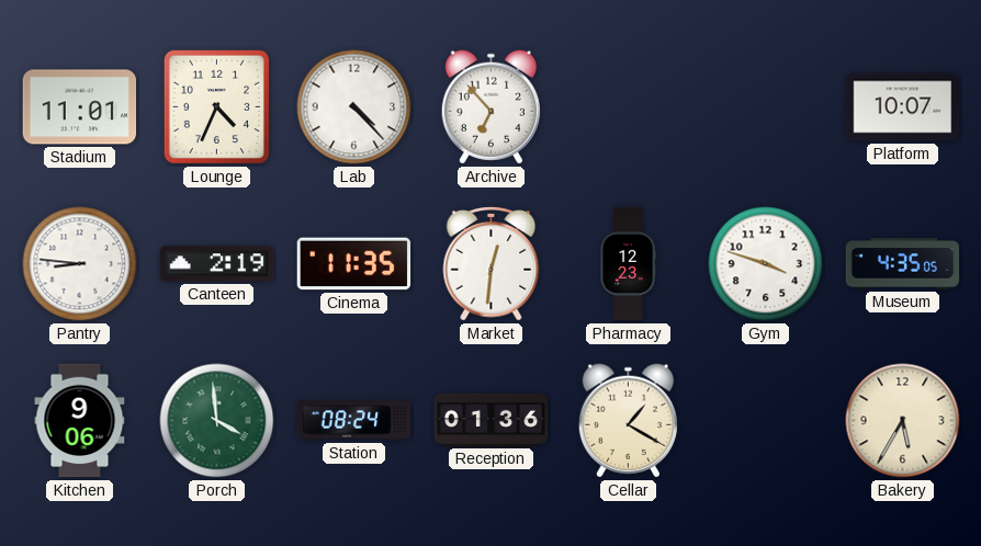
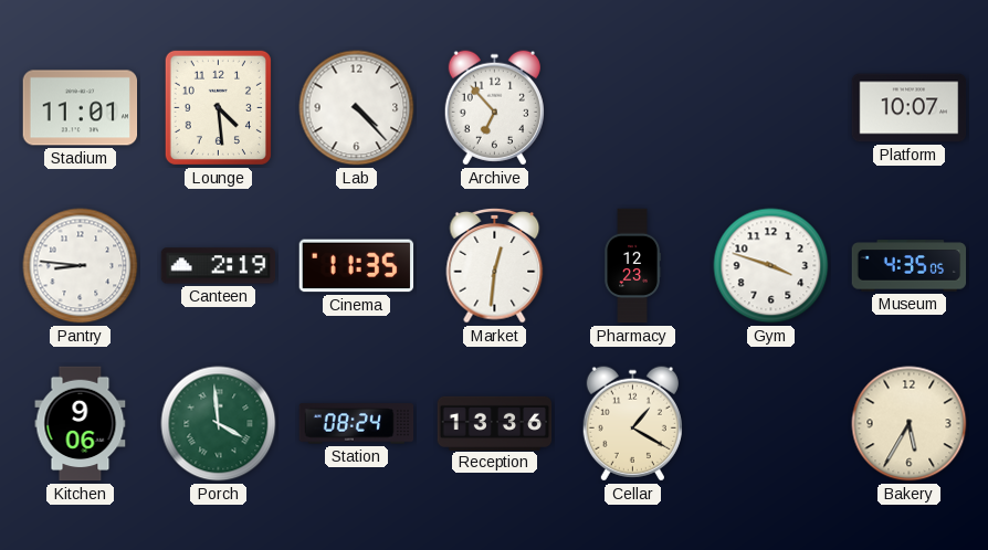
Lounge: 4:34 -> 4:29 (218, 107)
Reception: 01:36 -> 13:36 (495, 423)
